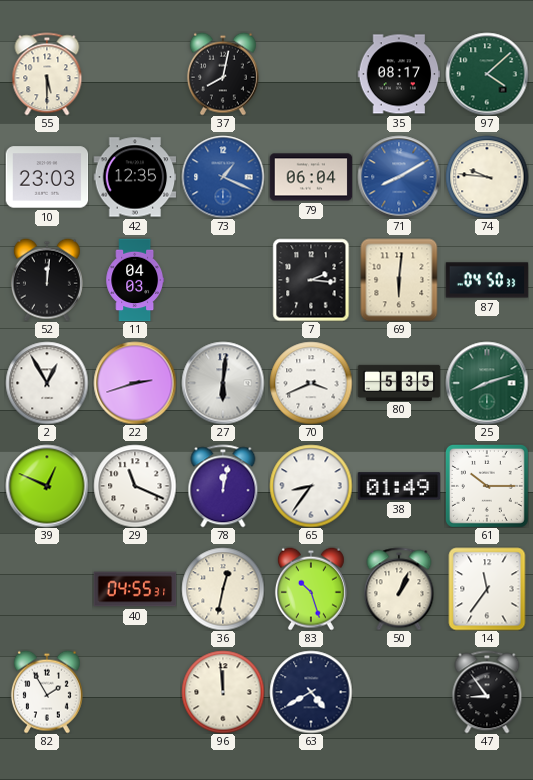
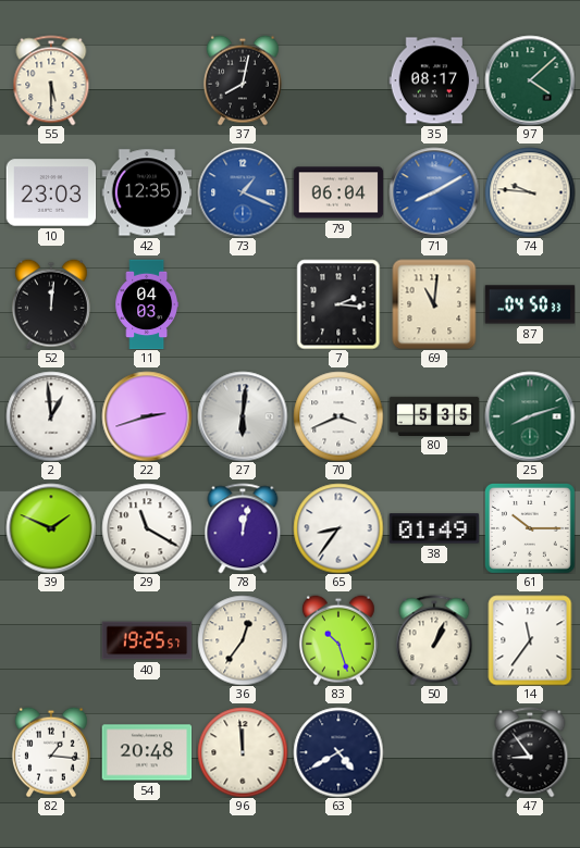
69: 6:01 -> 11:01 (434, 304)
2: 12:55 -> 12:59 (51, 416)
39: 12:49 -> 1:49 (51, 528)
29: 11:19 -> 11:20 (147, 528)
40: 04:55 -> 19:25 (147, 640)
36: 12:32 -> 12:36 (243, 640)
82: 1:55 -> 1:16 (51, 752)
54: none -> 20:48 (147, 752)
